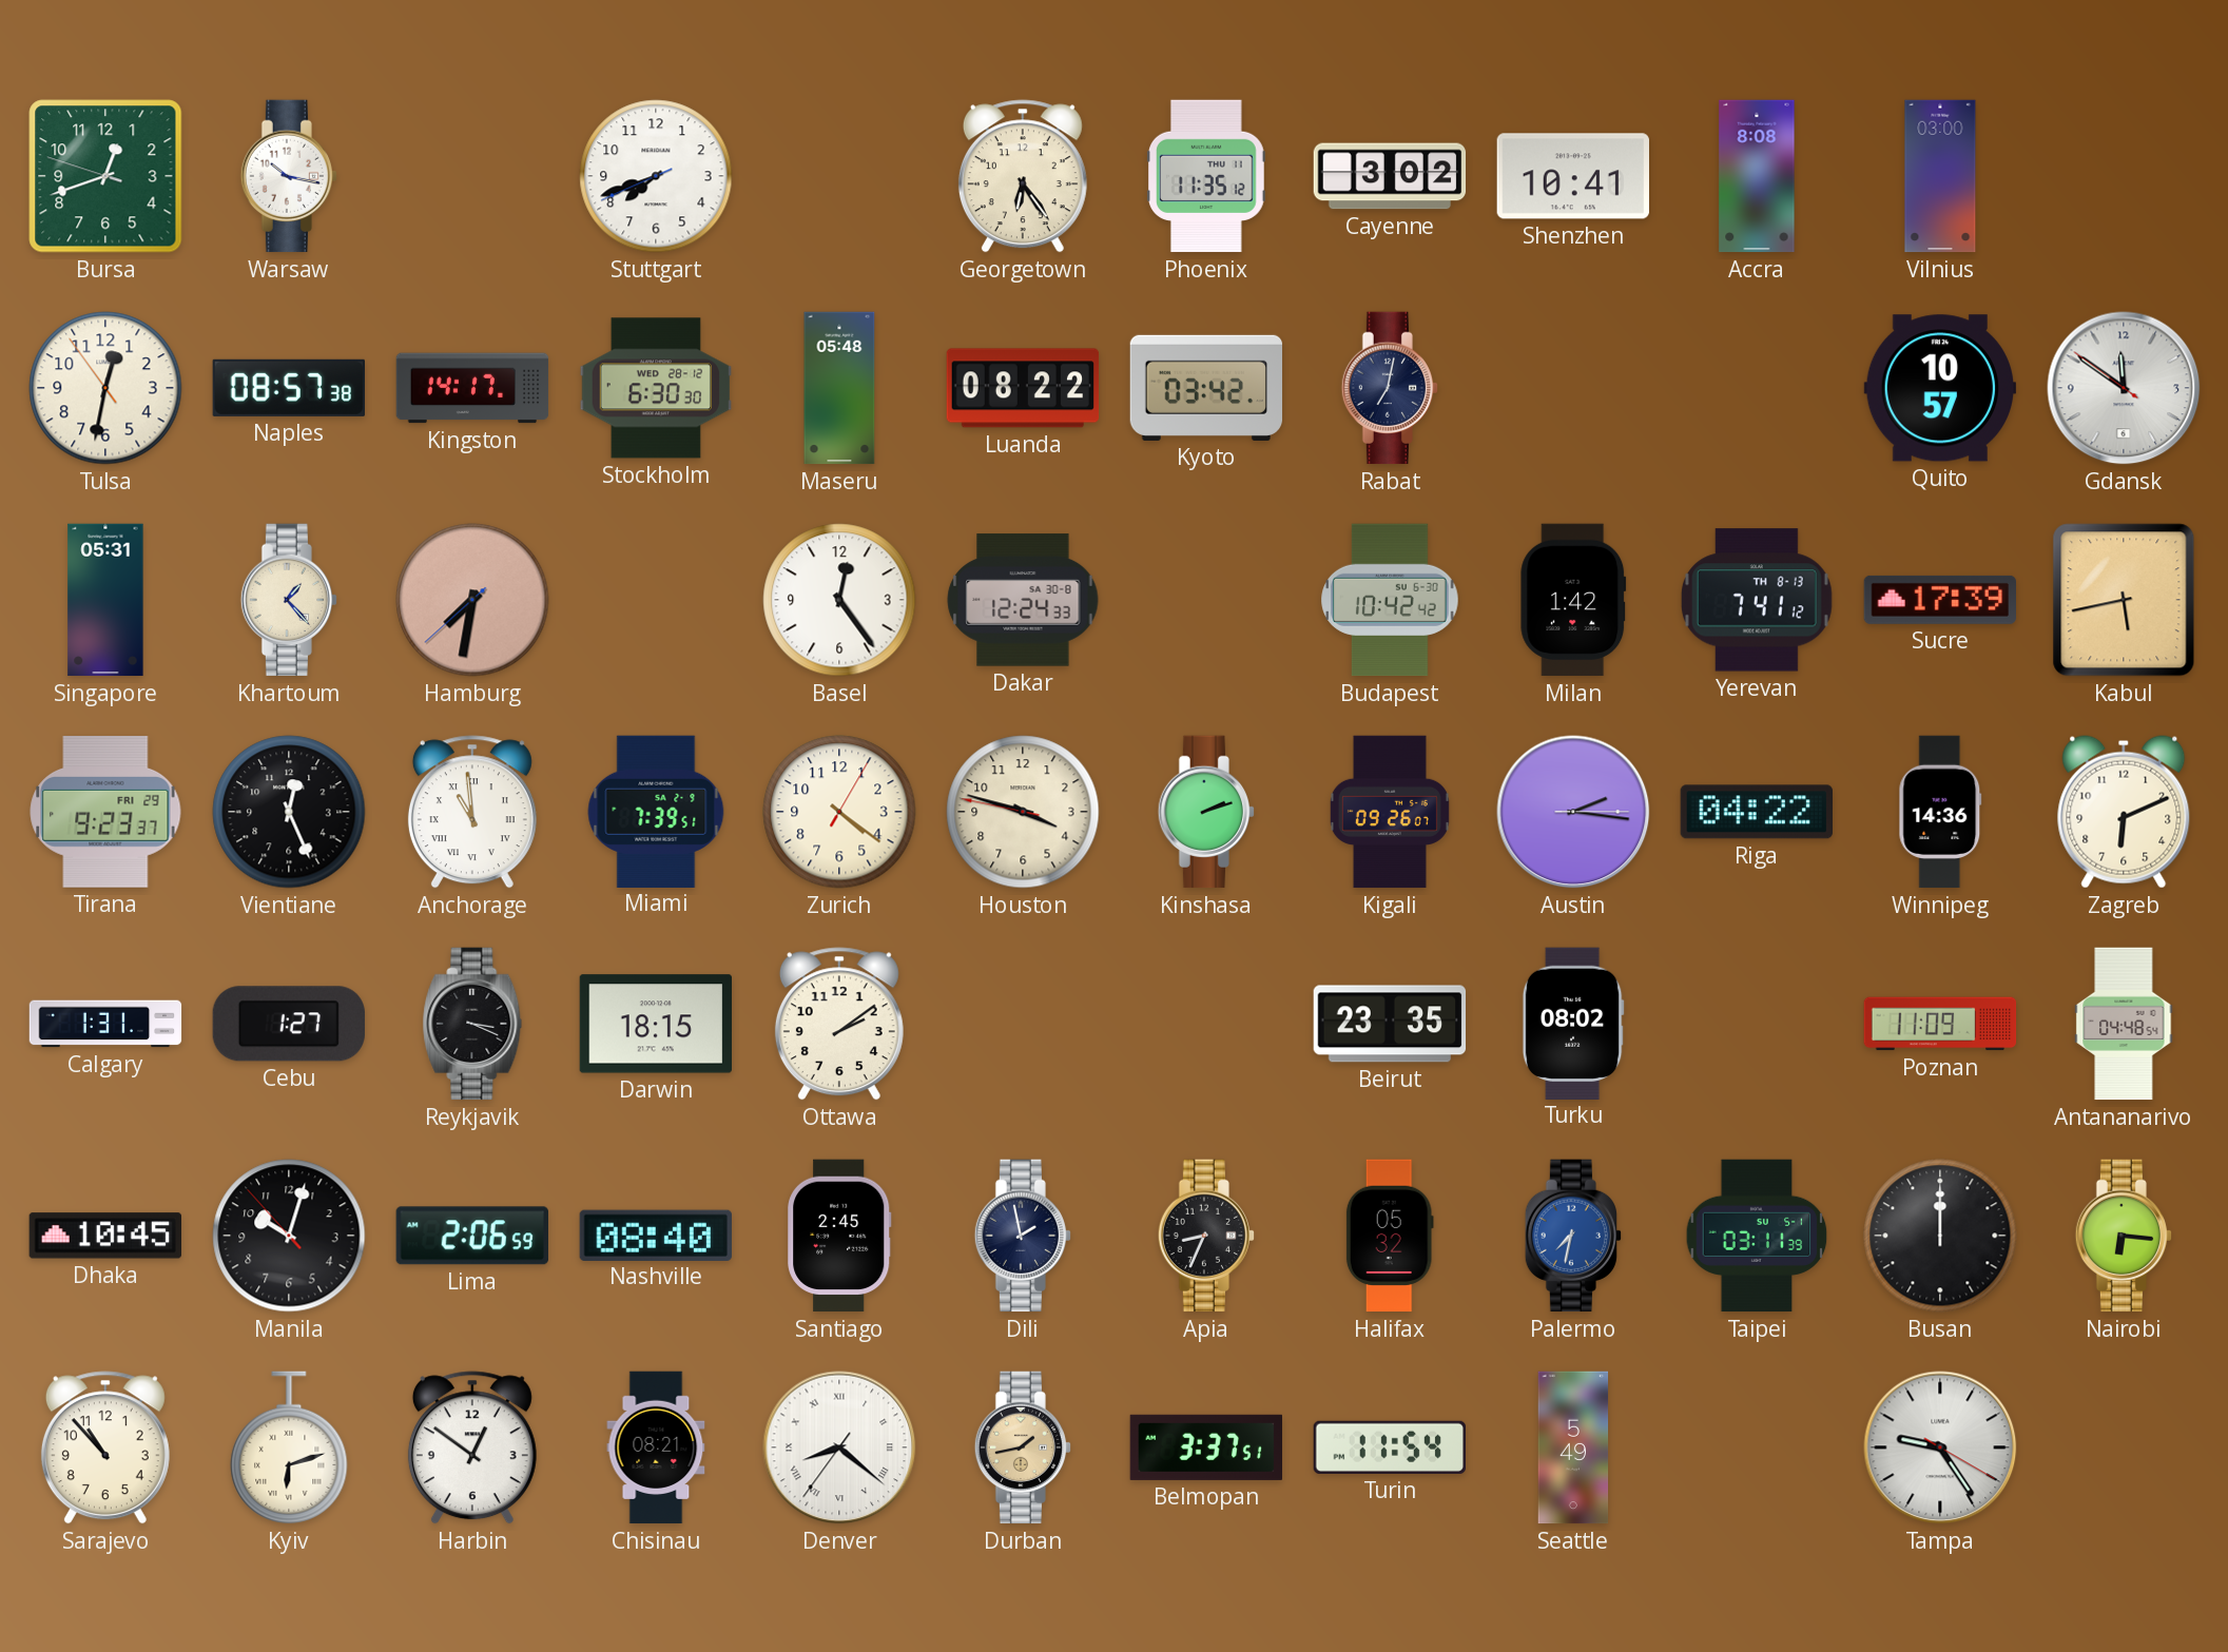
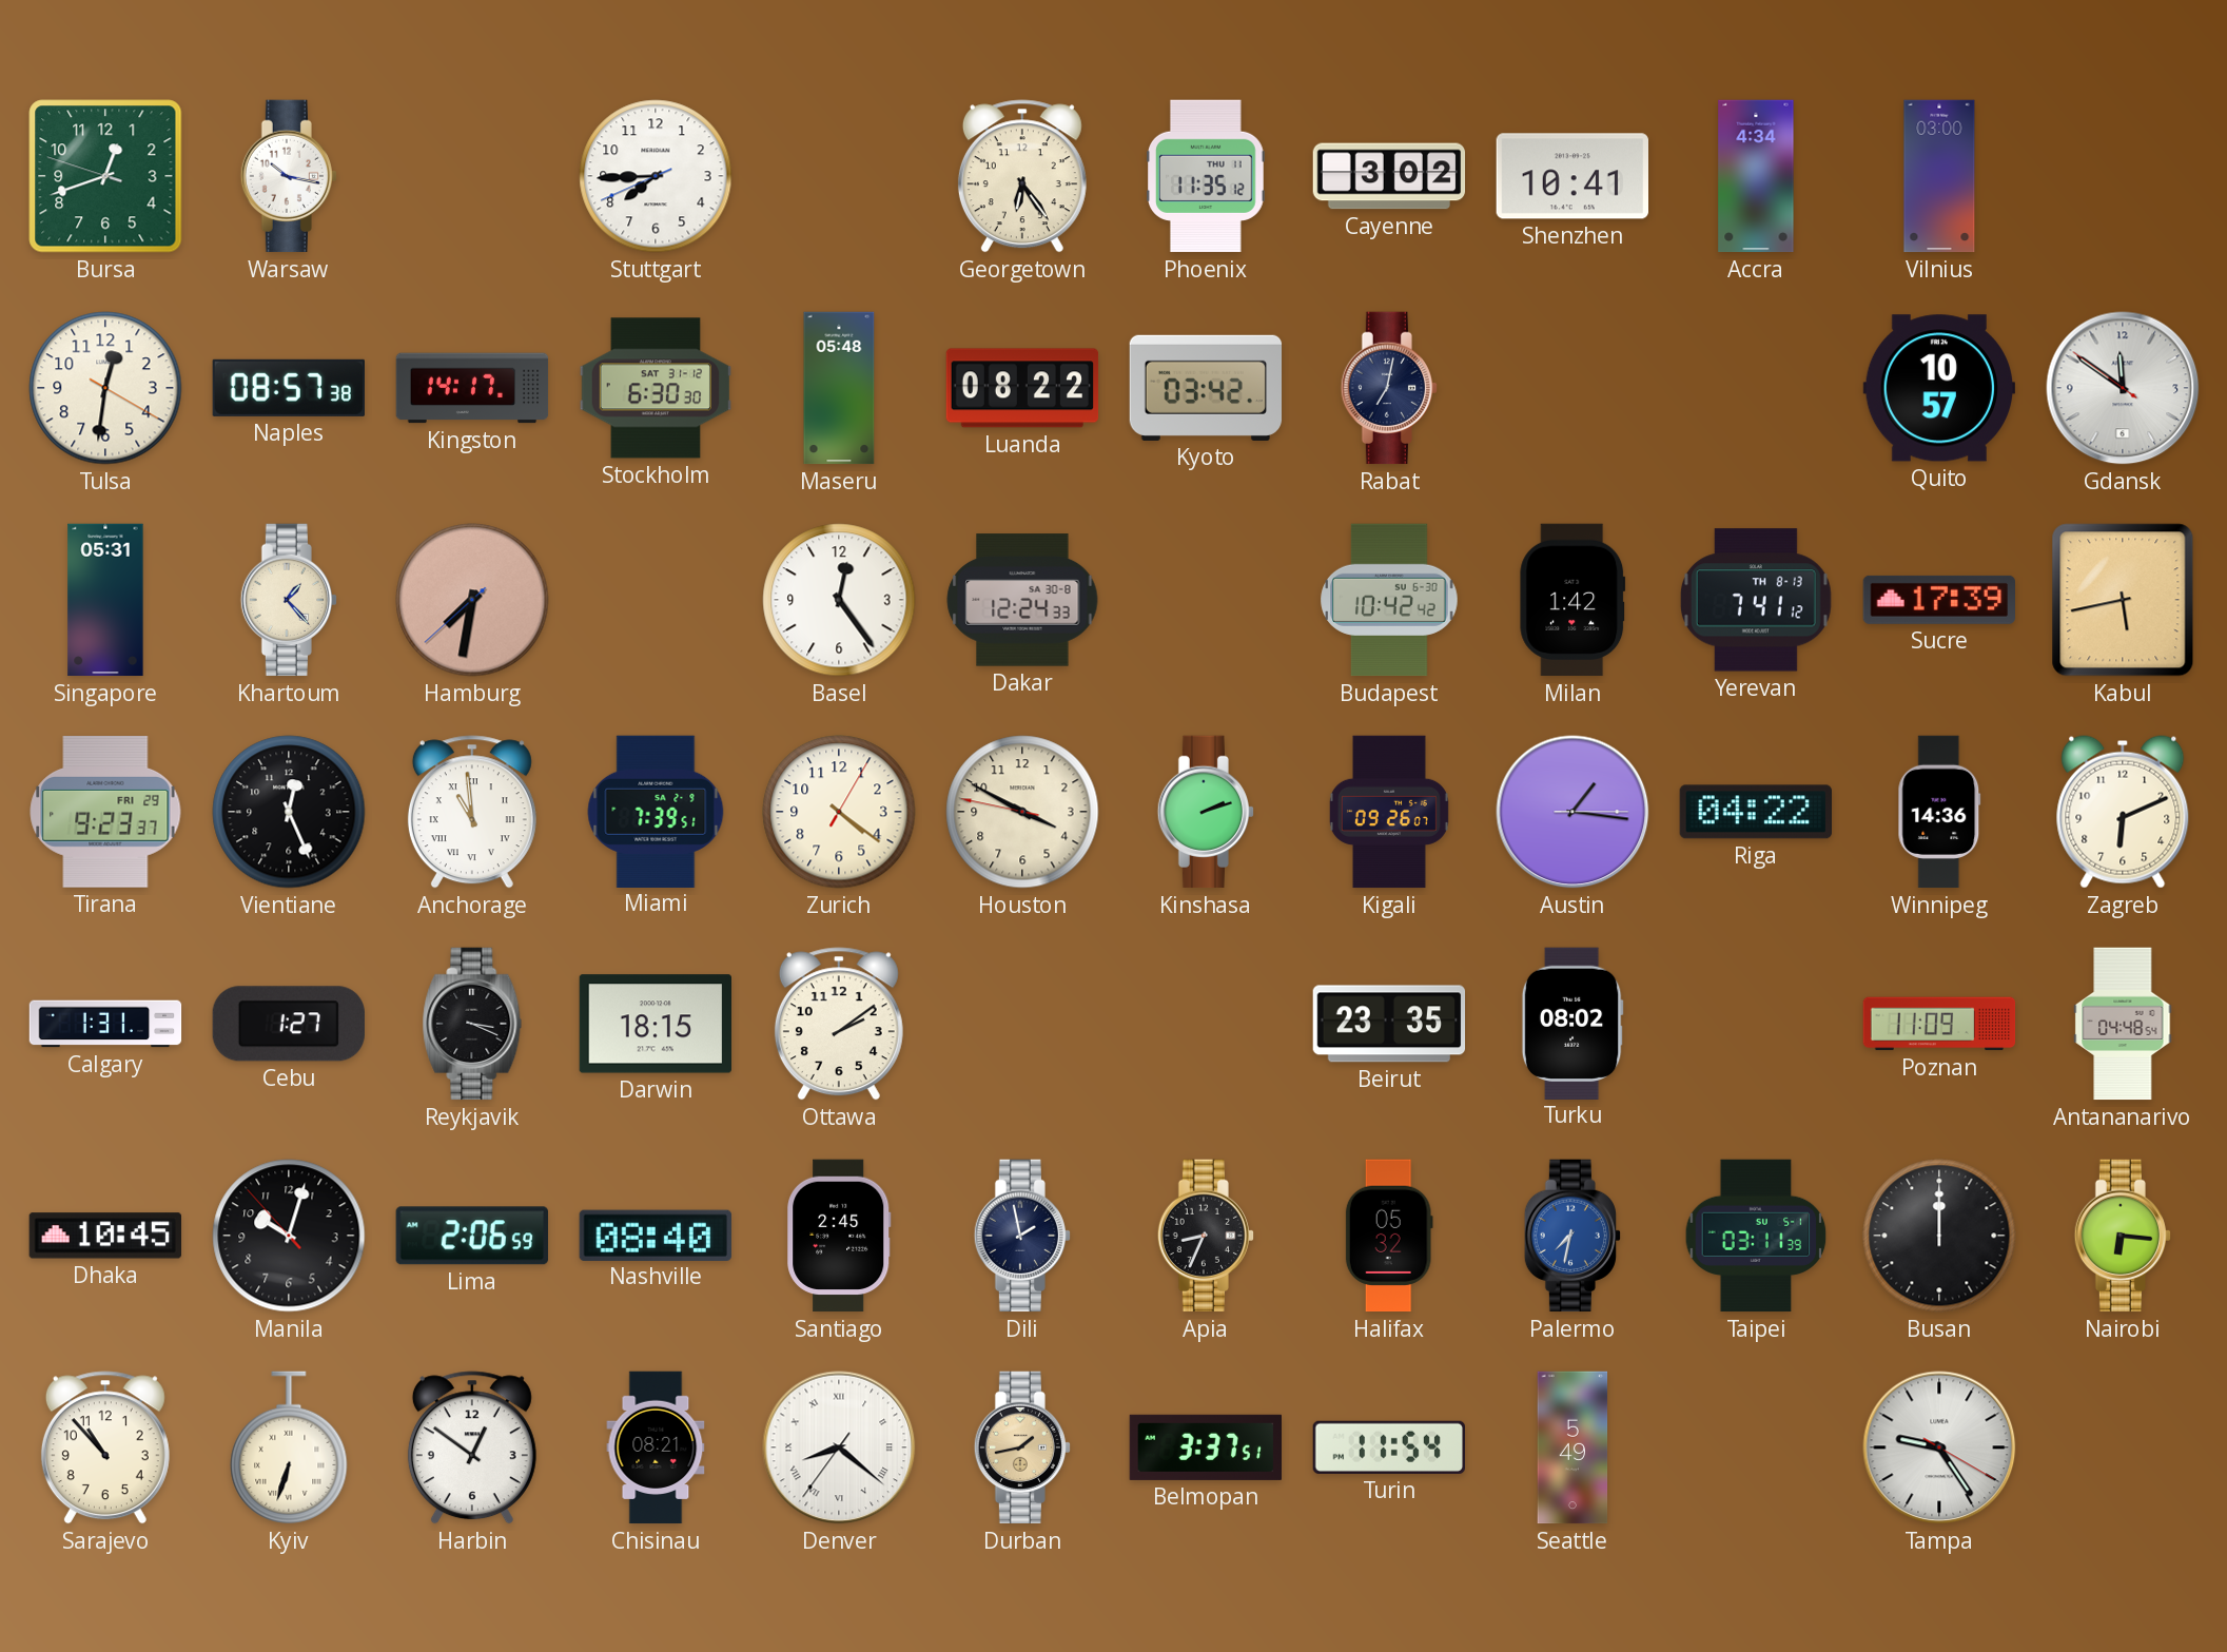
Stuttgart: 7:41 -> 7:44 (656, 176)
Accra: 8:08 -> 4:34 (1756, 176)
Tulsa: 12:31:54 -> 12:31:20 (105, 388)
Stockholm date: WED 28-12 -> SAT 31-12 (656, 388)
Houston: 3:47 -> 3:49 (1022, 812)
Austin: 2:16 -> 1:16 (1572, 812)
Kyiv: 6:12 -> 6:33 (289, 1447)
